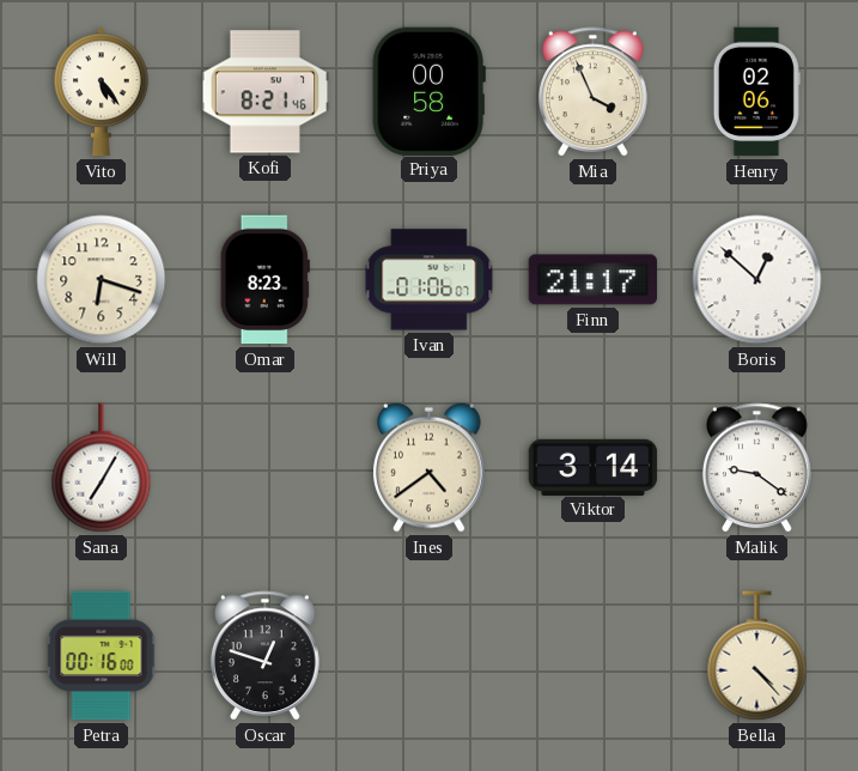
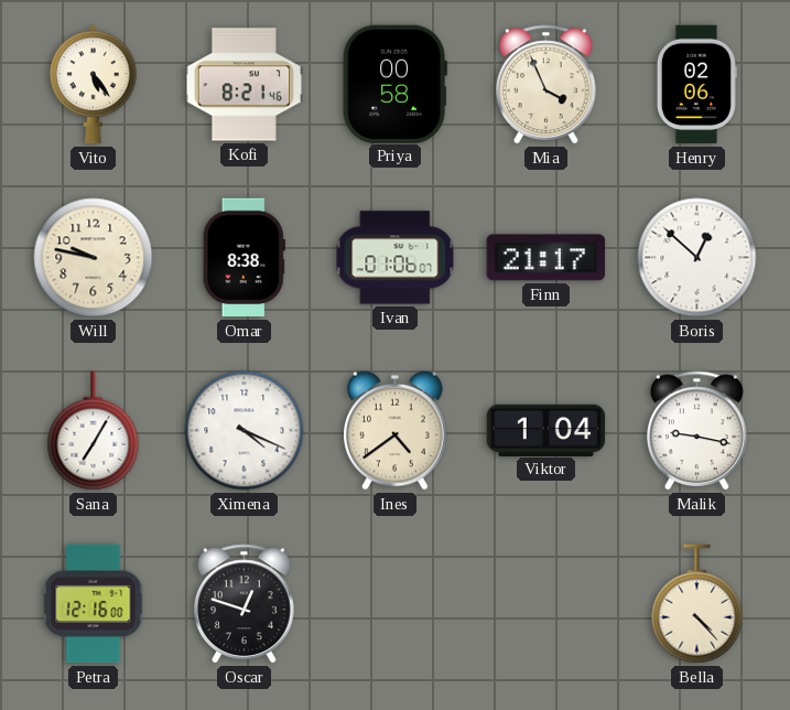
Will: 6:18 -> 9:47 (94, 258)
Omar: 8:23 -> 8:38 (244, 258)
Ximena: none -> 4:19 (245, 431)
Viktor: 3:14 -> 1:04 (546, 430)
Malik: 9:21 -> 9:17 (696, 431)
Petra: 00:16 -> 12:16 (94, 604)
